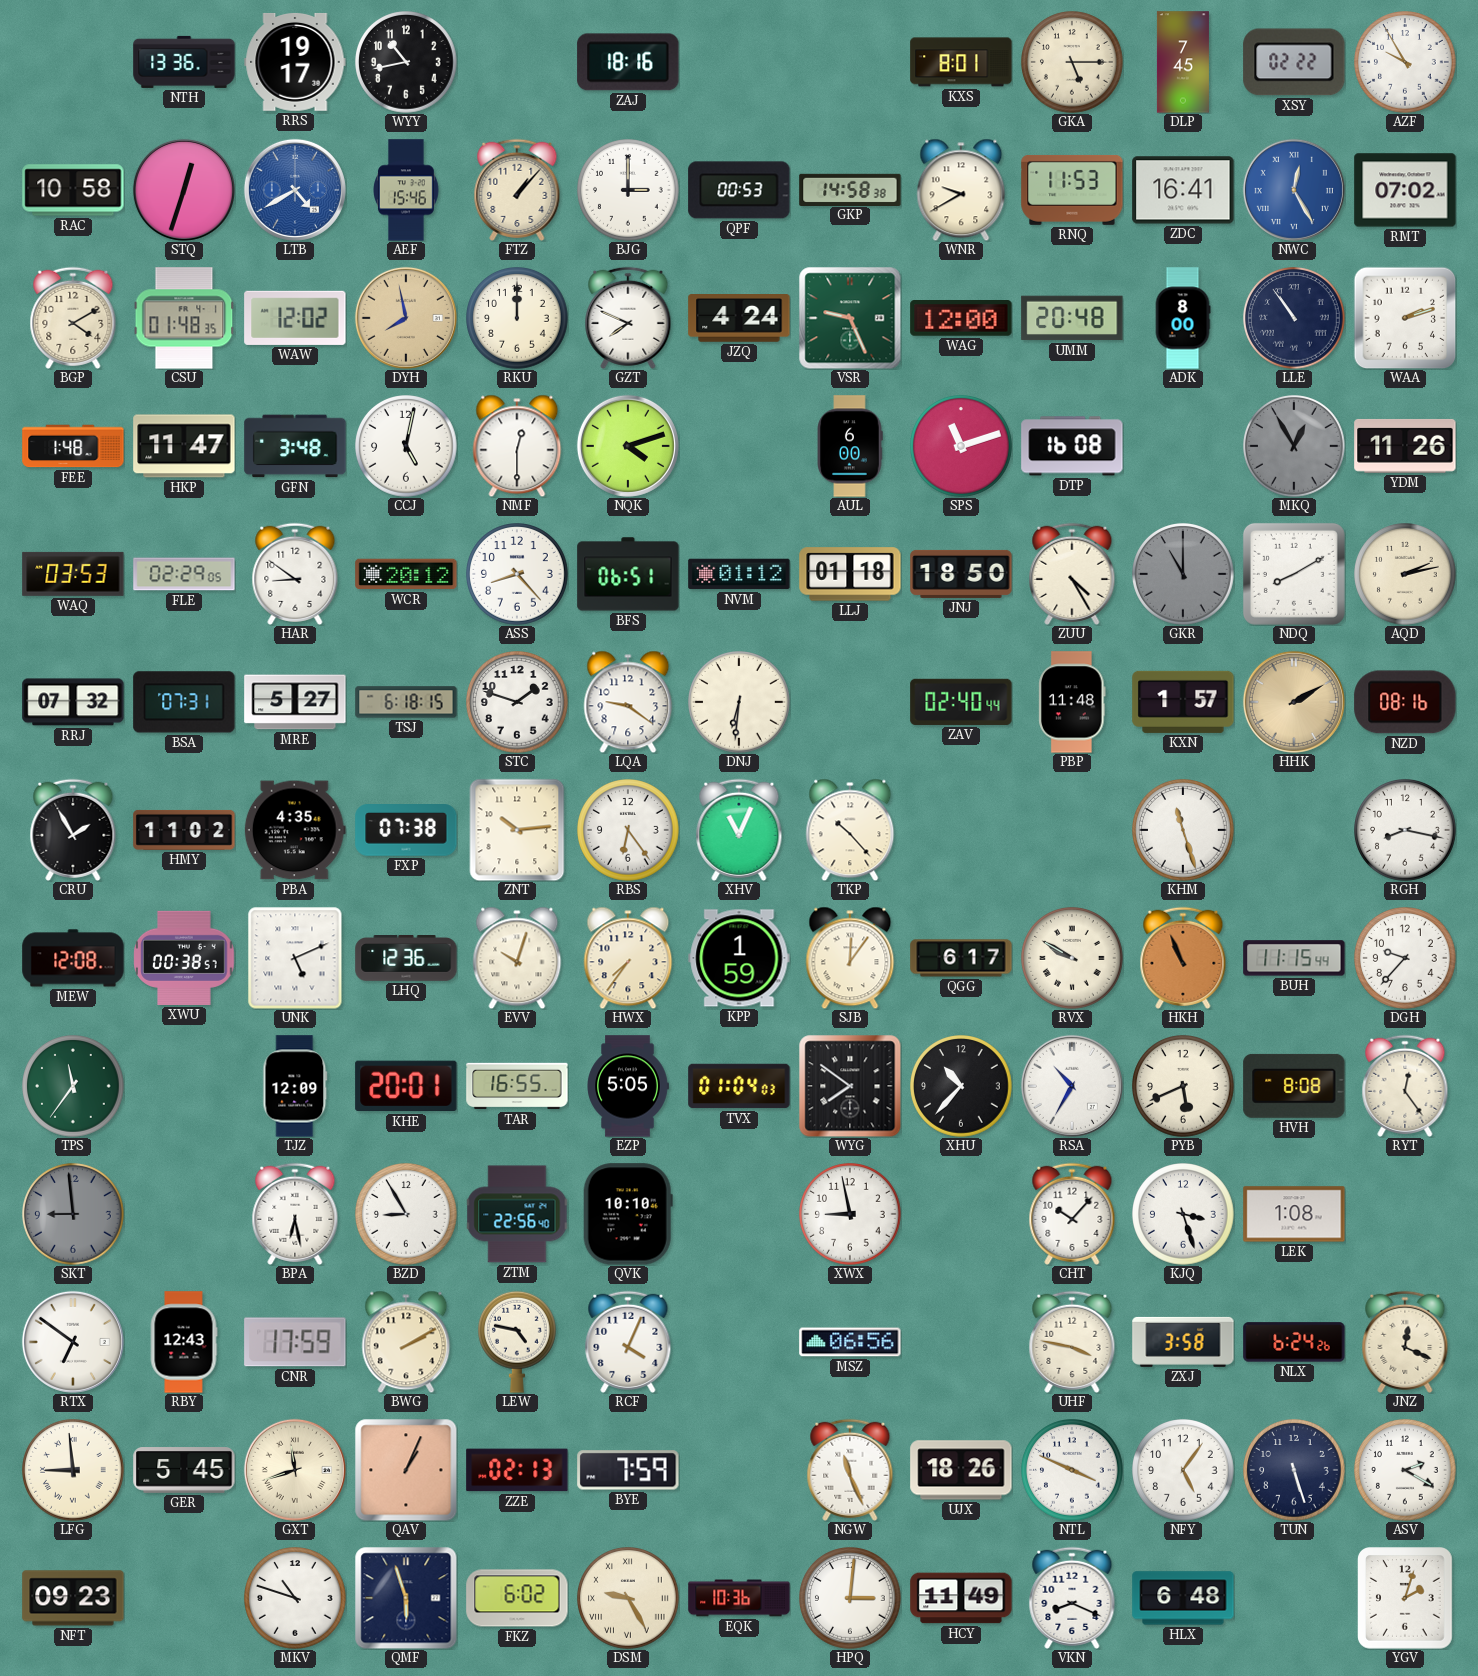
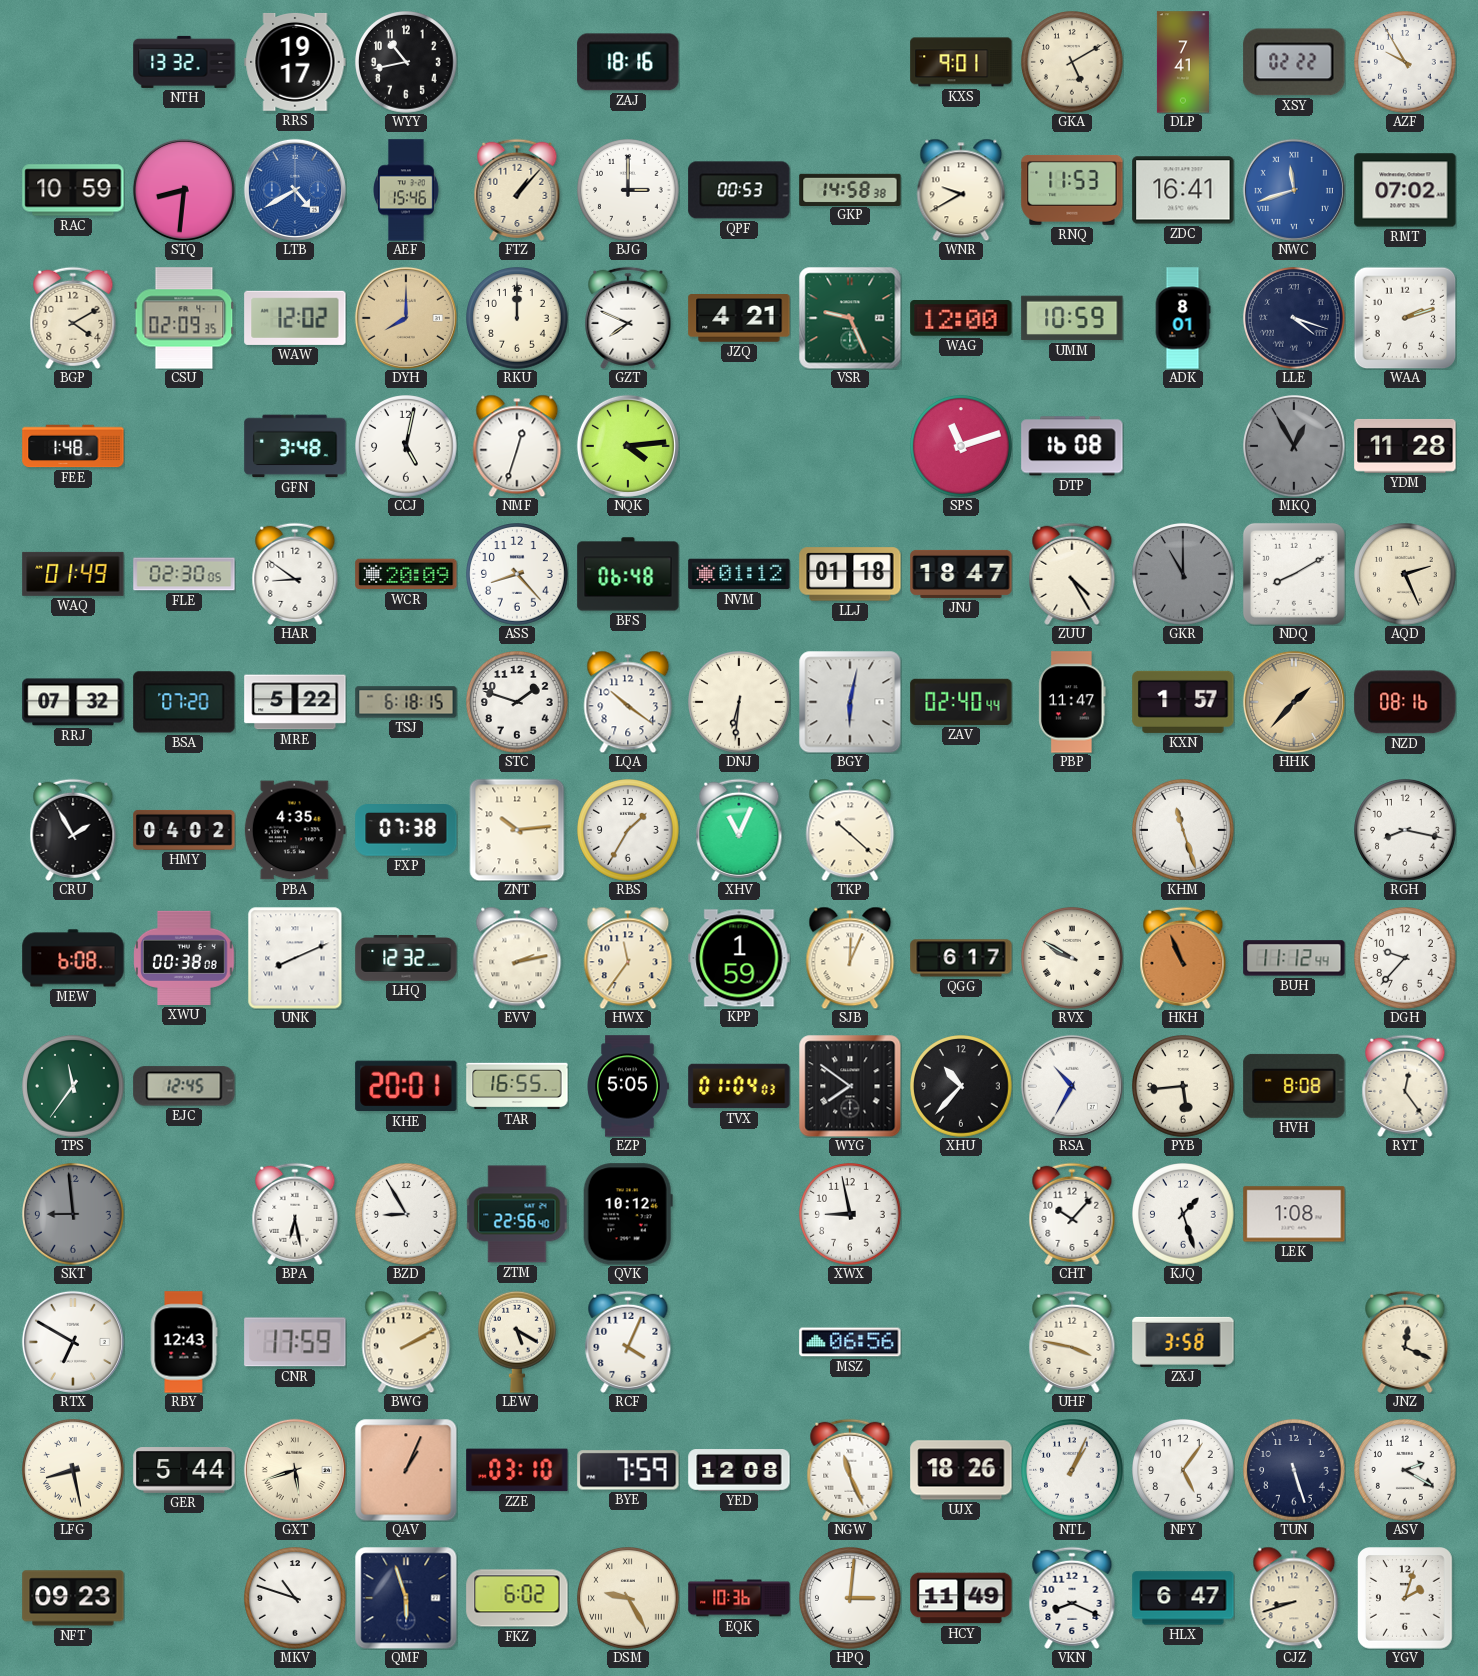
NTH: 13:36 -> 13:32 (184, 62)
KXS: 8:01 -> 9:01 (961, 62)
GKA: 5:15 -> 5:10 (1072, 62)
DLP: 7:45 -> 7:41 (1183, 62)
RAC: 10:58 -> 10:59 (73, 190)
STQ: 12:33 -> 8:31 (184, 190)
NWC: 12:25 -> 11:42 (1294, 190)
CSU: 01:48 -> 02:09 (184, 318)
DYH: 7:58 -> 8:00 (406, 318)
JZQ: 4:24 -> 4:21 (739, 319)
UMM: 20:48 -> 10:59 (1072, 318)
ADK: 8:00 -> 8:01 (1183, 318)
LLE: 10:54 -> 4:18 (1294, 318)
HKP: 11:47 -> none (184, 446)
NMF: 12:30 -> 12:33 (517, 446)
NQK: 4:12 -> 4:14 (628, 446)
AUL: 6:00 -> none (850, 446)
YDM: 11:26 -> 11:28 (1405, 446)
WAQ: 03:53 -> 01:49 (73, 574)
FLE: 02:29 -> 02:30 (184, 574)
WCR: 20:12 -> 20:09 (406, 574)
BFS: 06:51 -> 06:48 (628, 574)
JNJ: 18:50 -> 18:47 (961, 574)
AQD: 2:13 -> 2:26 (1405, 574)
BSA: 07:31 -> 07:20 (184, 702)
MRE: 5:27 -> 5:22 (295, 702)
LQA: 9:21 -> 10:21 (628, 702)
BGY: none -> 6:02 (850, 702)
PBP: 11:48 -> 11:47 (1072, 702)
HHK: 2:10 -> 1:37 (1294, 702)
HMY: 11:02 -> 04:02 (184, 830)
RBS: 6:24 -> 1:35 (628, 830)
TKP: 10:23 -> 10:22 (850, 830)
MEW: 12:08 -> 6:08 (73, 958)
XWU: 00:38:57 -> 00:38:08 (184, 958)
UNK: 5:11 -> 8:11 (295, 958)
LHQ: 12:36 -> 12:32 (406, 959)
EVV: 10:03 -> 2:13 (517, 958)
HWX: 7:36 -> 11:36 (628, 958)
SJB: 12:06 -> 12:04 (850, 958)
BUH: 11:15 -> 11:12 (1294, 958)
EJC: none -> 12:45 (184, 1086)
TJZ: 12:09 -> none (295, 1086)
PYB: 5:41 -> 5:44 (1183, 1086)
QVK: 10:10 -> 10:12 (628, 1214)
KJQ: 3:27 -> 1:27 (1183, 1214)
RTX: 6:51 -> 6:50 (73, 1342)
LEW: 4:47 -> 5:20 (518, 1342)
NLX: 6:24 -> none (1294, 1342)
LFG: 8:59 -> 8:28 (73, 1470)
GER: 5:45 -> 5:44 (184, 1470)
GXT: 11:42 -> 5:42 (295, 1470)
ZZE: 02:13 -> 03:10 (517, 1470)
YED: none -> 12:08 (739, 1470)
NTL: 3:49 -> 1:04 (1072, 1470)
HLX: 6:48 -> 6:47 (1183, 1598)
CJZ: none -> 8:42 (1294, 1598)
